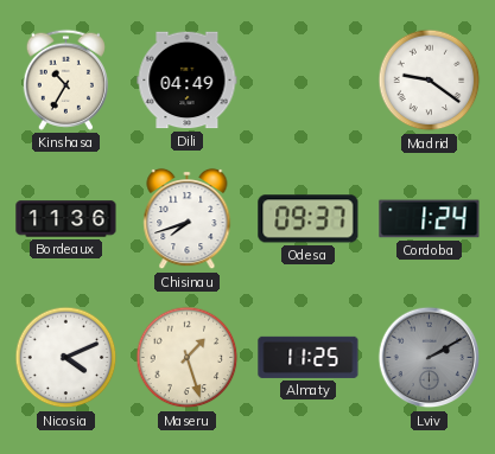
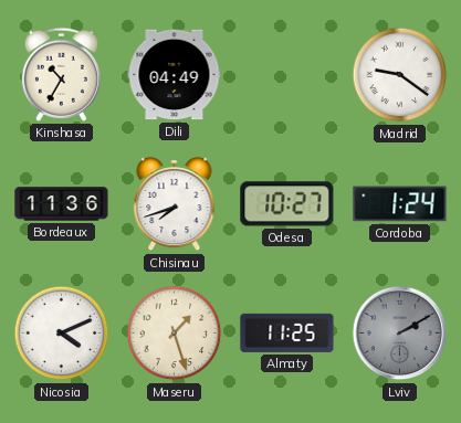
Odesa: 09:37 -> 10:27 (287, 204)
